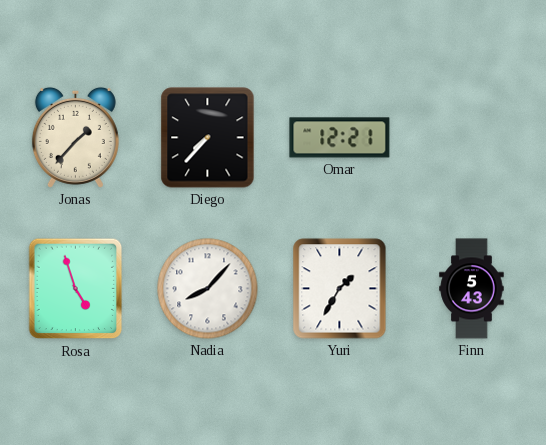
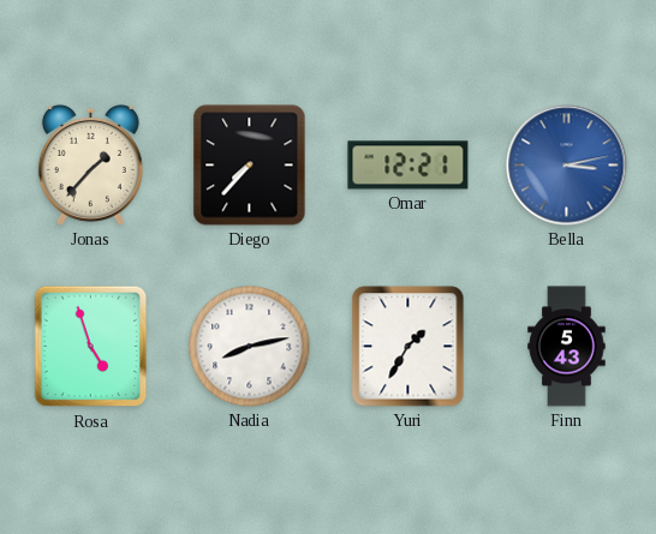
Bella: none -> 3:13 (567, 166)
Nadia: 8:07 -> 8:13 (250, 347)
